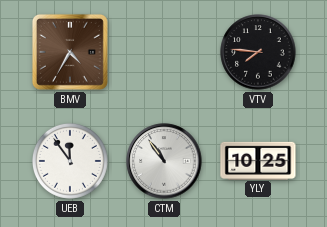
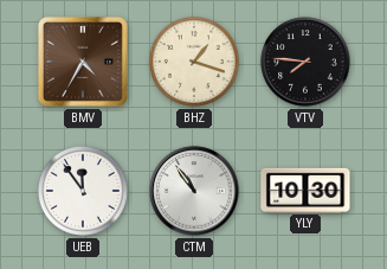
BHZ: none -> 1:18 (194, 62)
YLY: 10:25 -> 10:30 (305, 190)
